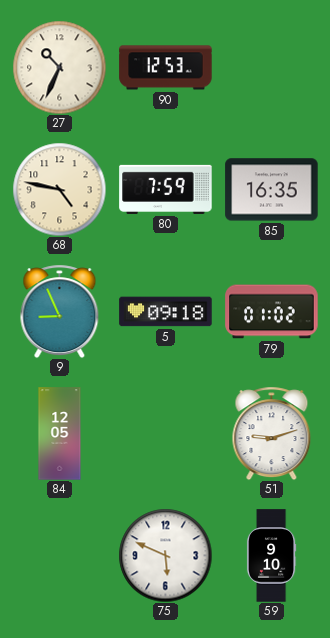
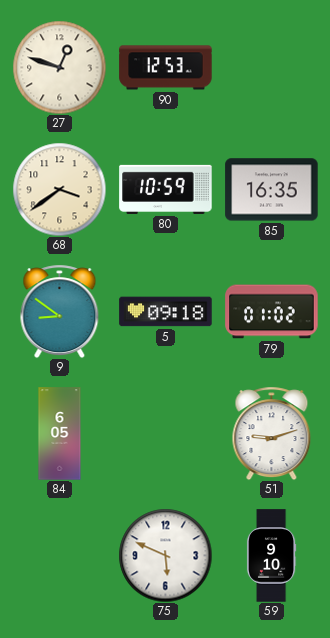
27: 10:34 -> 12:48 (59, 67)
68: 4:47 -> 3:39 (59, 189)
80: 7:59 -> 10:59 (166, 189)
9: 8:56 -> 8:51 (60, 311)
84: 12:05 -> 6:05 (60, 434)
